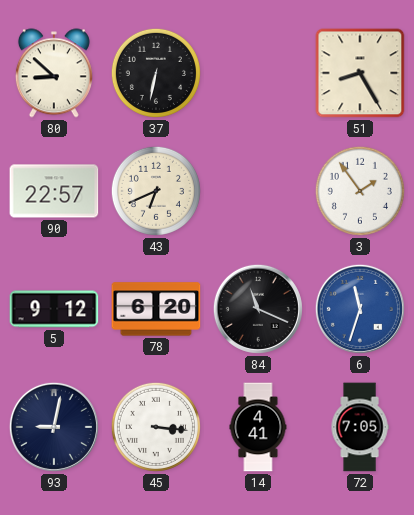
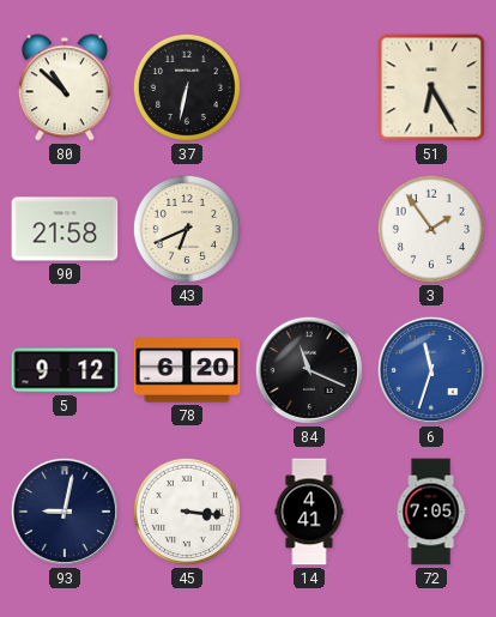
80: 8:52 -> 10:52 (65, 87)
51: 8:25 -> 6:25 (431, 87)
90: 22:57 -> 21:58 (65, 229)
